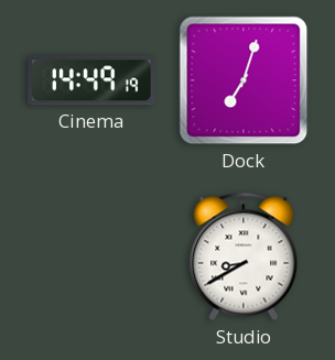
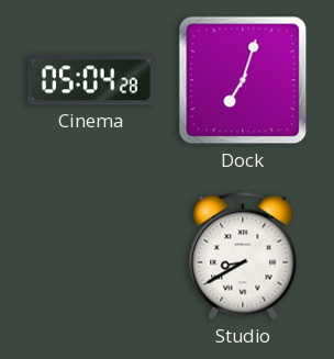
Cinema: 14:49 -> 05:04 (91, 80)
